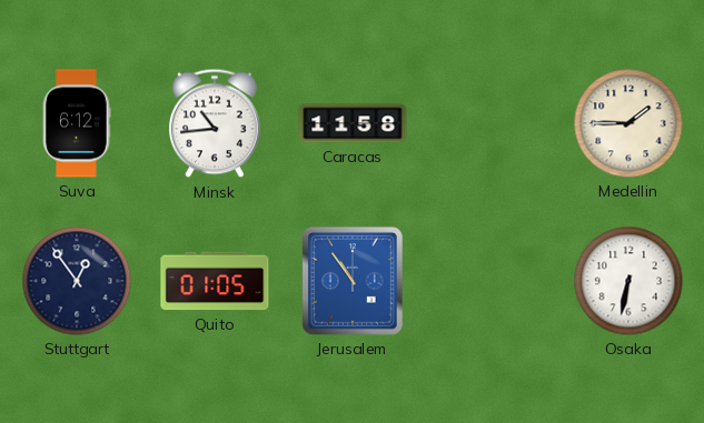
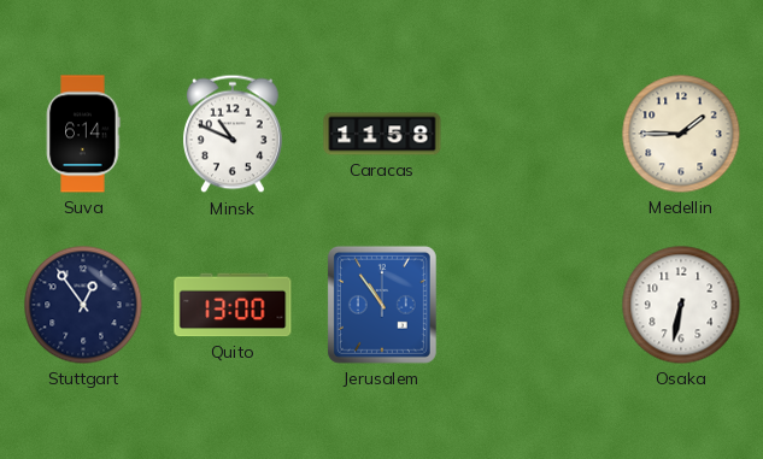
Suva: 6:12 -> 6:14 (83, 134)
Minsk: 10:44 -> 10:49 (234, 134)
Quito: 01:05 -> 13:00 (233, 305)
